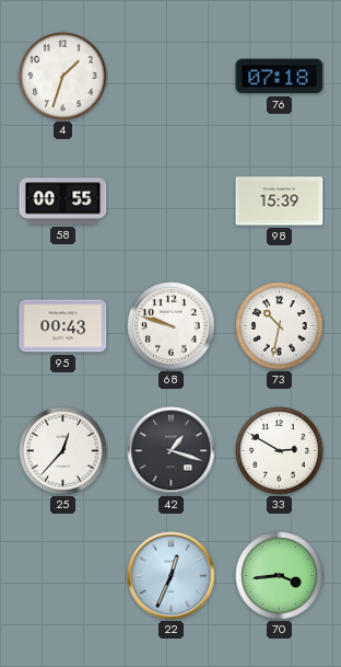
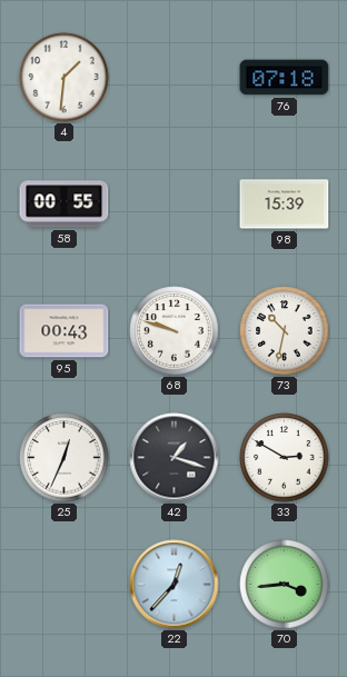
4: 1:33 -> 1:31 (65, 78)
25: 12:37 -> 12:34 (65, 458)
22: 12:34 -> 12:37 (175, 585)
